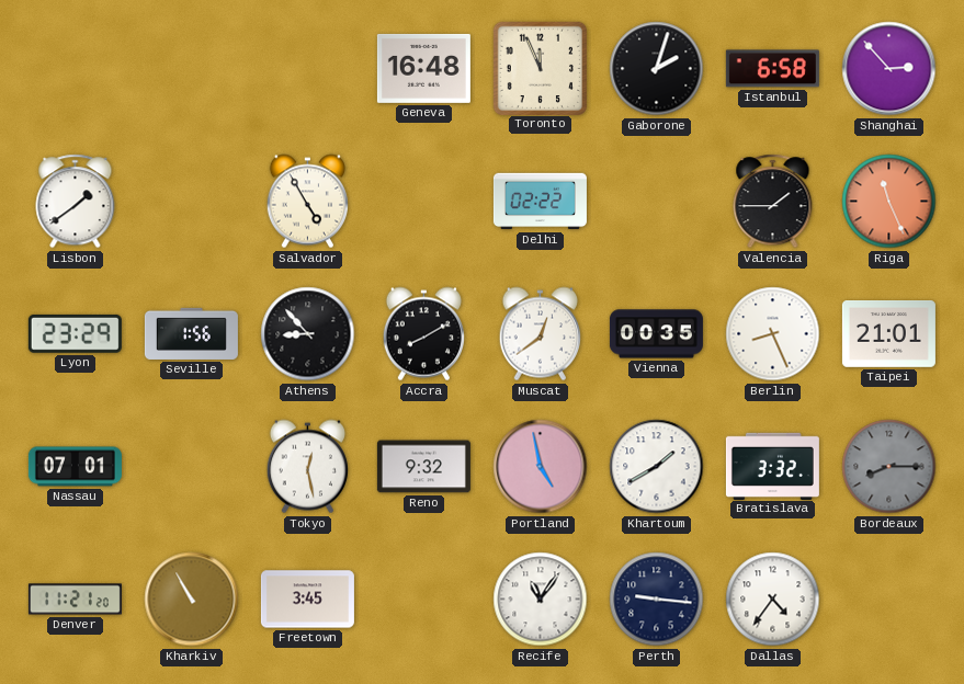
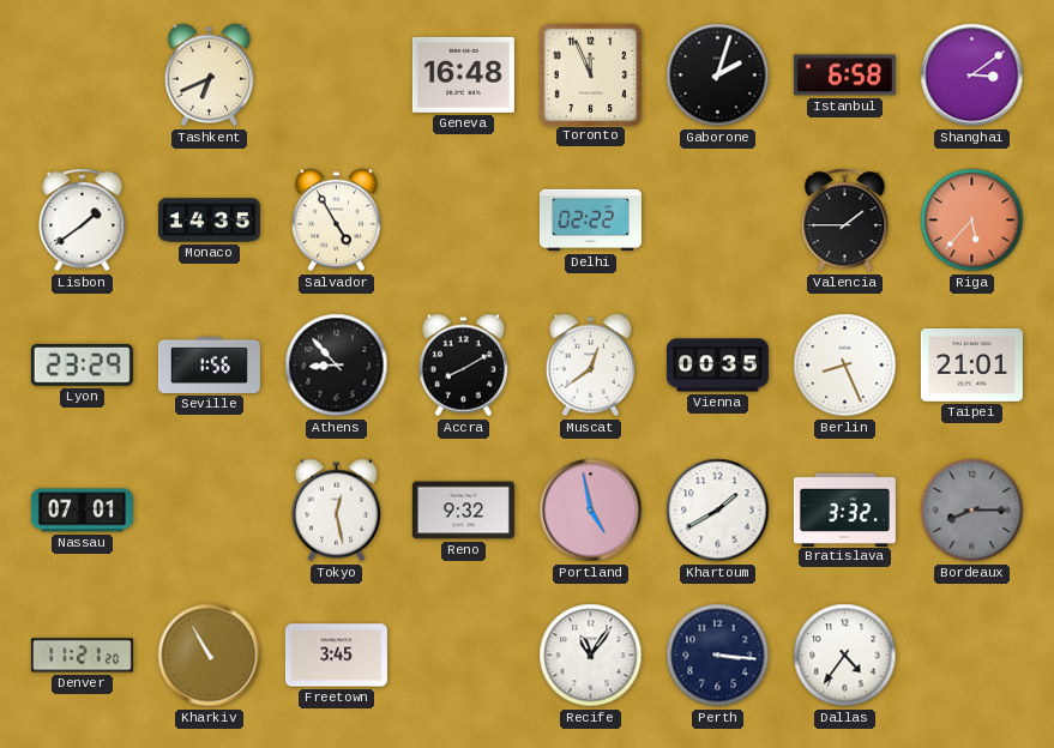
Tashkent: none -> 6:41 (209, 76)
Shanghai: 2:53 -> 3:09 (972, 76)
Monaco: none -> 14:35 (209, 221)
Riga: 11:26 -> 5:37 (972, 221)
Perth: 9:16 -> 3:16 (718, 656)
